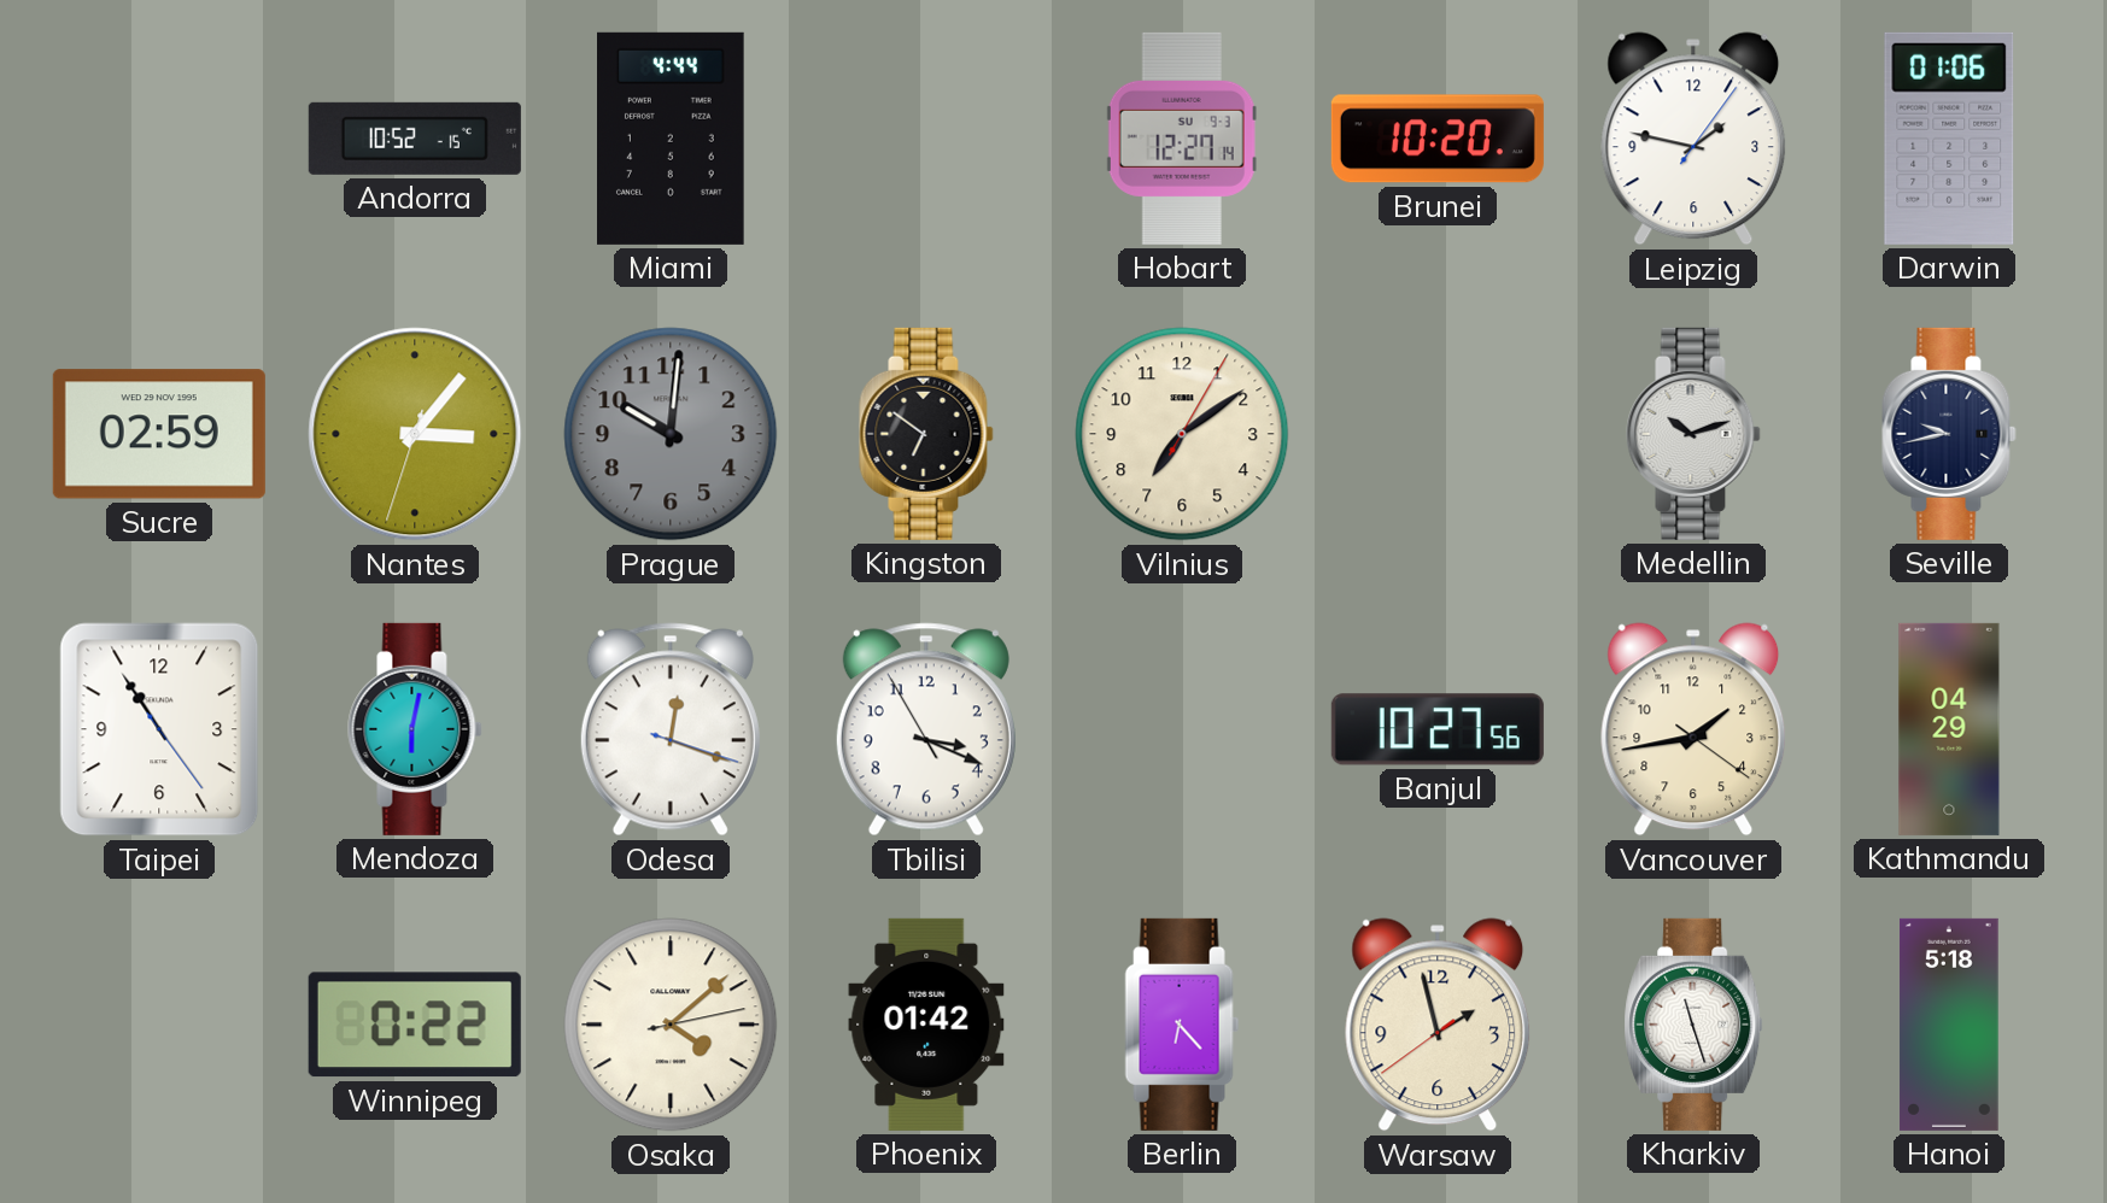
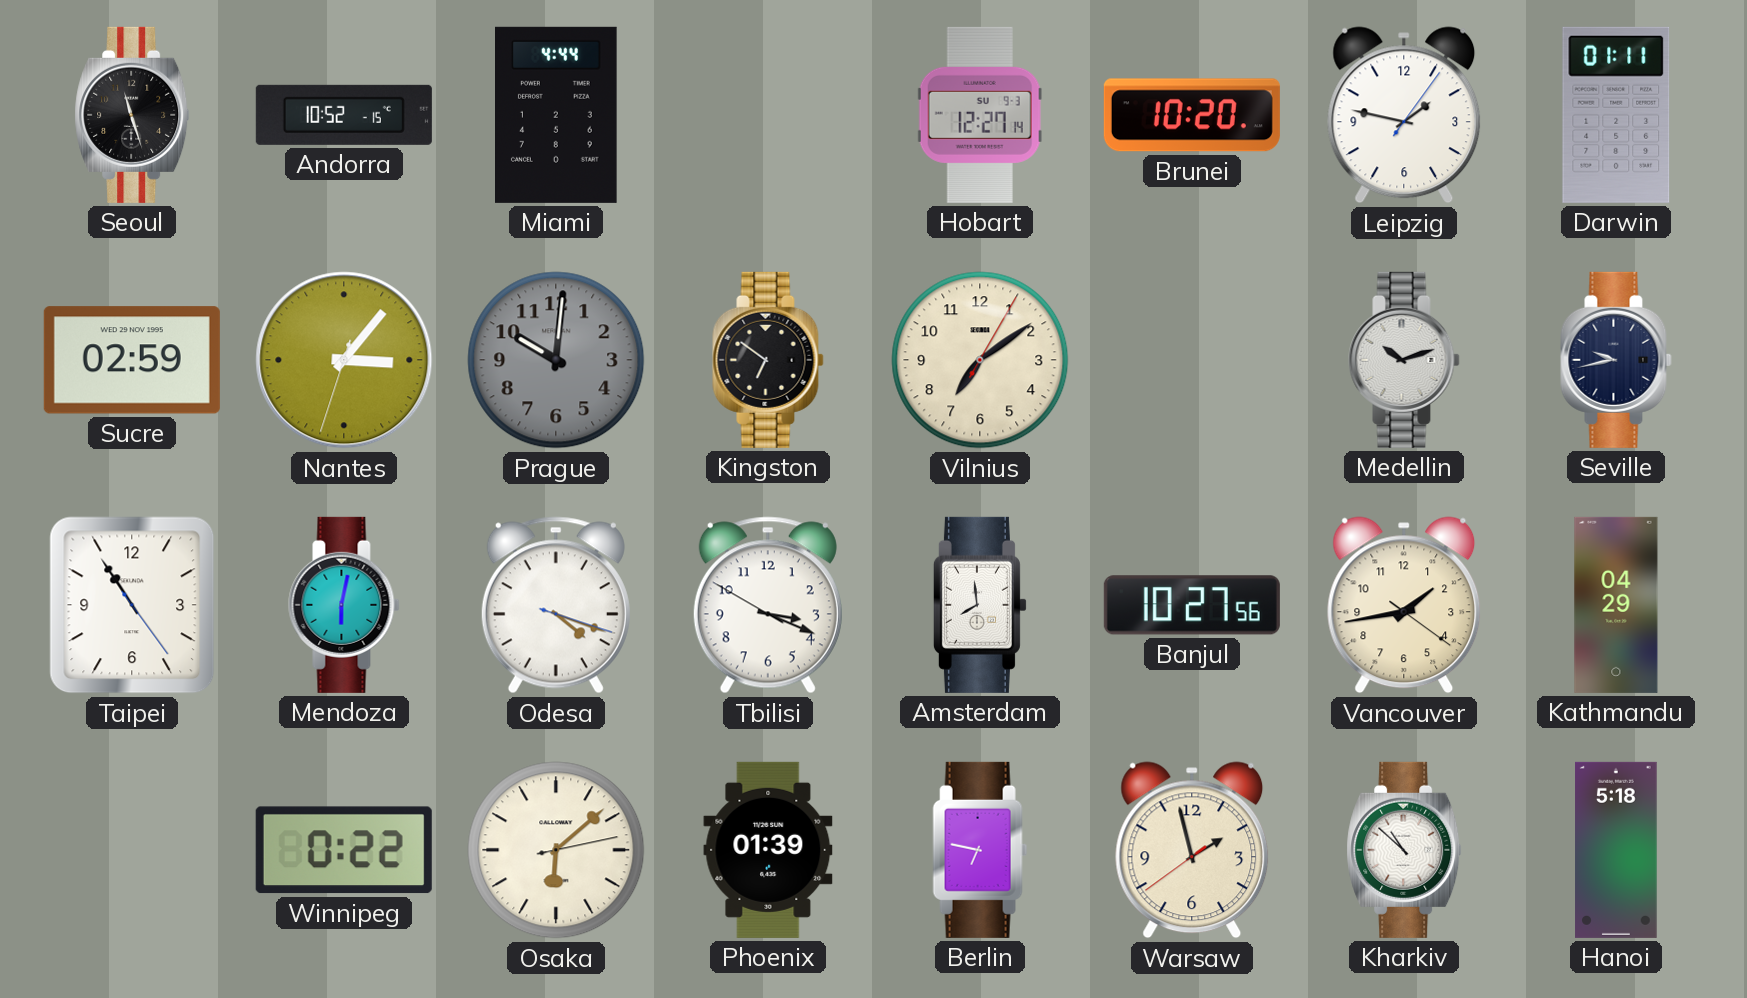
Seoul: none -> 11:27 (132, 115)
Darwin: 01:06 -> 01:11 (1616, 115)
Odesa: 12:18 -> 4:18 (556, 605)
Tbilisi: 3:18:55 -> 3:18:50 (768, 605)
Amsterdam: none -> 7:59 (980, 605)
Osaka: 4:08 -> 6:08 (556, 850)
Phoenix: 01:42 -> 01:39 (768, 850)
Berlin: 6:23 -> 6:47 (980, 850)
Kharkiv: 11:27 -> 10:52 (1404, 850)
